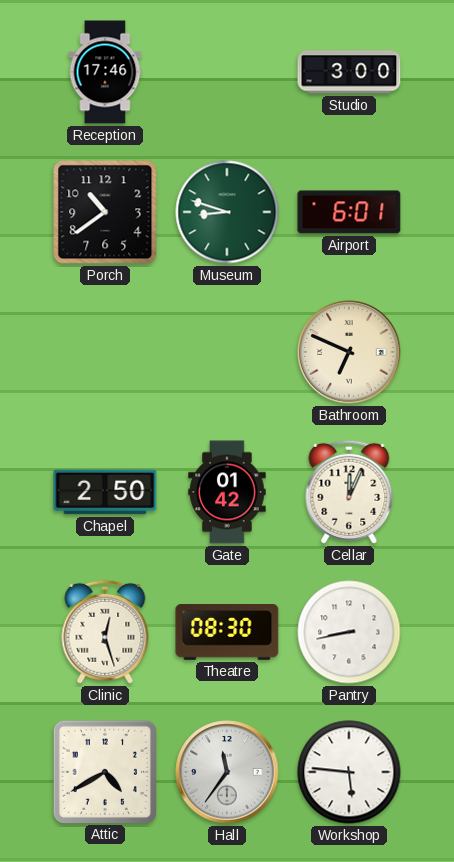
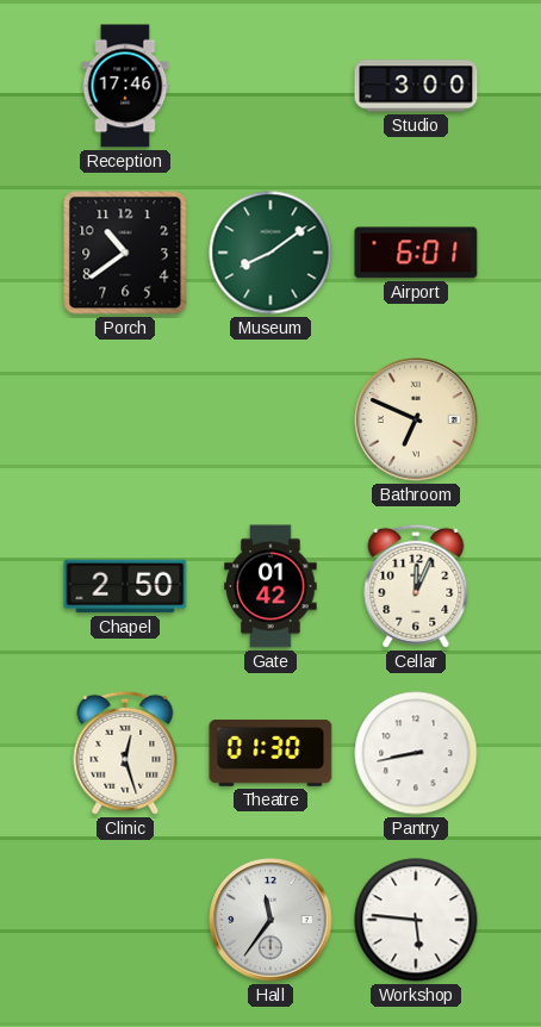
Museum: 8:48 -> 8:09 (270, 253)
Theatre: 08:30 -> 01:30 (270, 754)
Attic: 4:40 -> none (104, 771)
